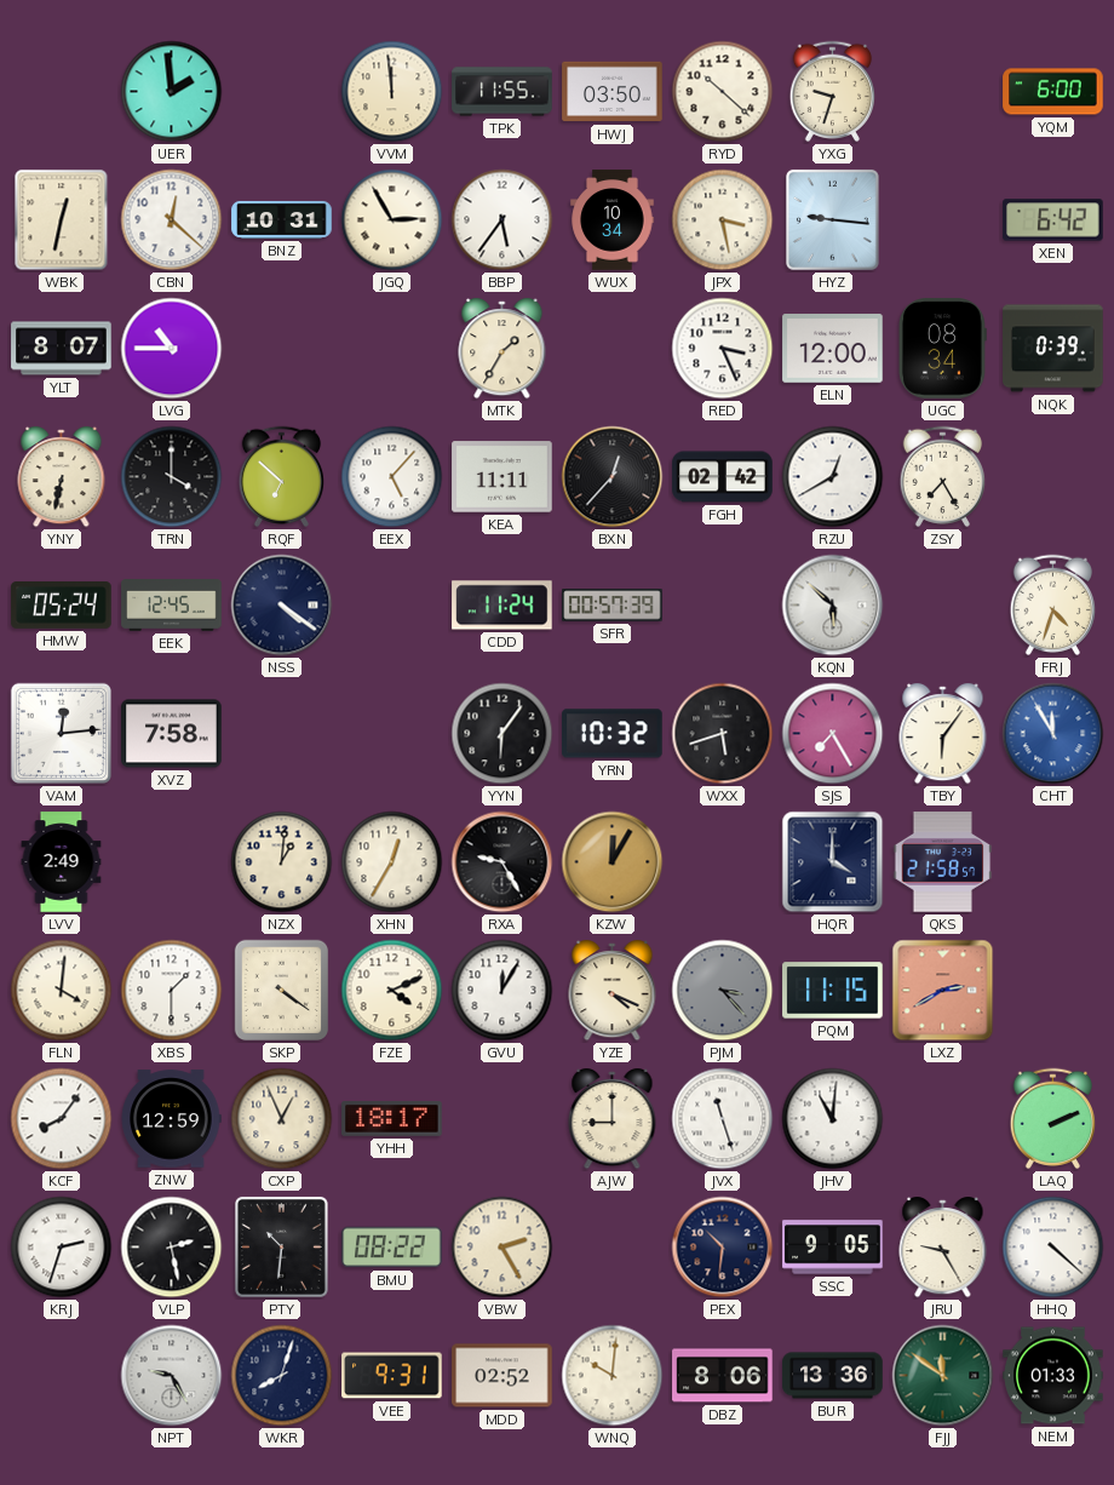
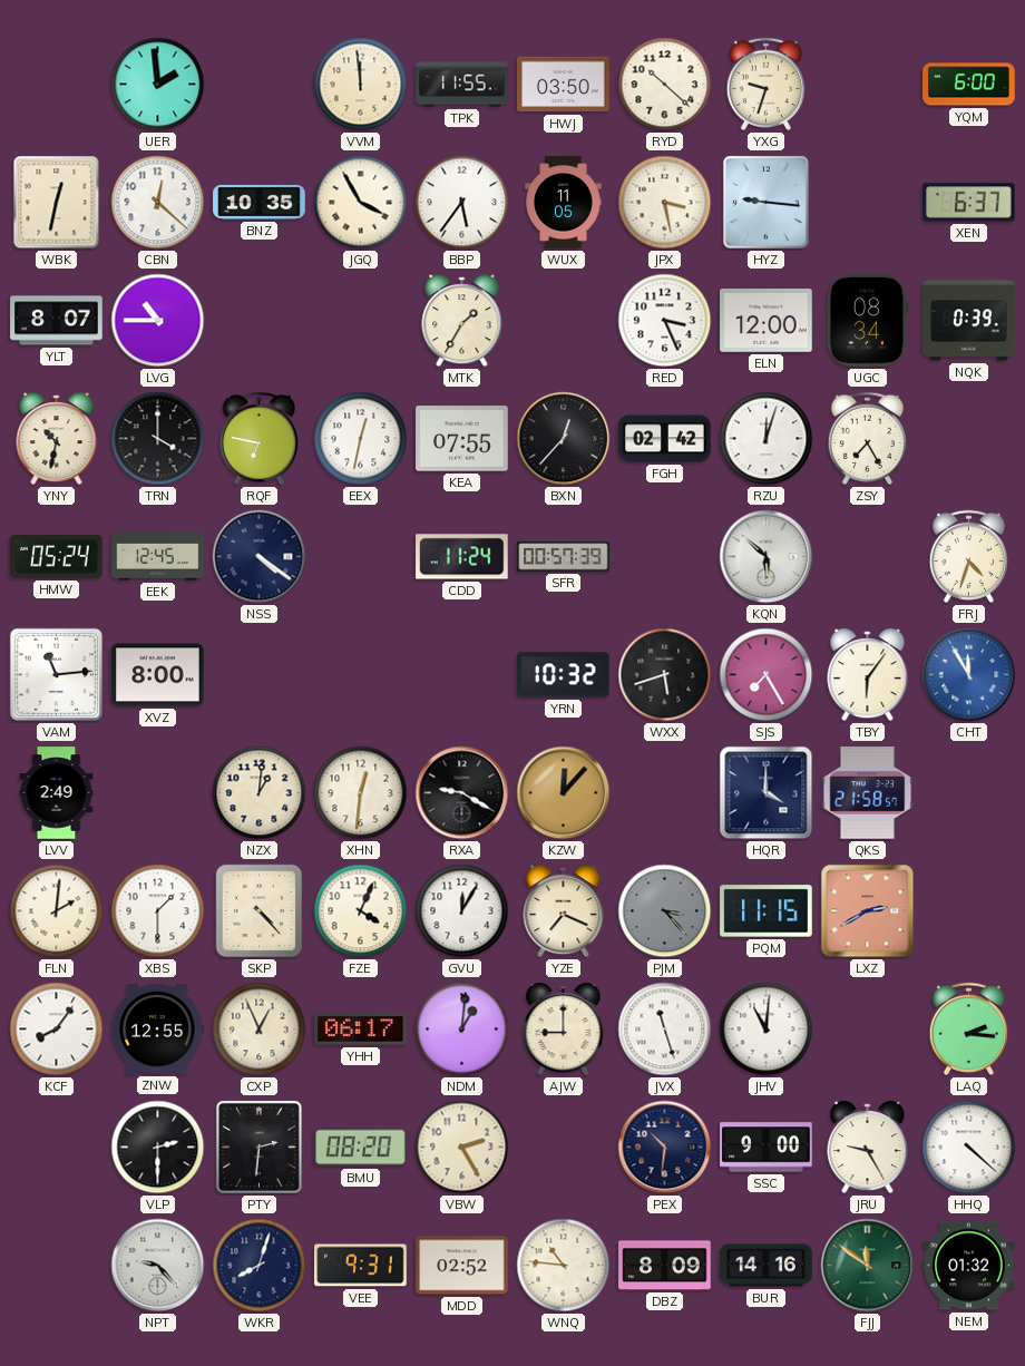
BNZ: 10:31 -> 10:35 (260, 202)
JGQ: 2:55 -> 3:55 (361, 203)
WUX: 10:34 -> 11:05 (564, 203)
XEN: 6:42 -> 6:37 (969, 203)
YNY: 6:32 -> 10:32 (57, 440)
RQF: 6:52 -> 6:47 (258, 438)
EEX: 5:07 -> 12:32 (361, 439)
KEA: 11:11 -> 07:55 (462, 439)
RZU: 12:40 -> 12:03 (767, 439)
VAM: 12:14 -> 11:14 (56, 674)
XVZ: 7:58 -> 8:00 (158, 675)
YYN: 6:06 -> none (503, 734)
XHN: 12:35 -> 12:31 (361, 793)
RXA: 9:25 -> 9:20 (462, 793)
KZW: 12:05 -> 12:07 (564, 793)
FLN: 4:01 -> 2:01 (57, 911)
SKP: 4:21 -> 4:23 (260, 911)
FZE: 4:11 -> 4:04 (361, 911)
YZE: 4:19 -> 7:19 (564, 913)
ZNW: 12:59 -> 12:55 (157, 1030)
YHH: 18:17 -> 06:17 (361, 1030)
NDM: none -> 1:01 (462, 1030)
LAQ: 2:11 -> 2:16 (968, 1028)
KRJ: 2:33 -> none (62, 1248)
VLP: 2:28 -> 2:30 (158, 1148)
PTY: 10:31 -> 2:31 (258, 1147)
BMU: 08:22 -> 08:20 (361, 1148)
SSC: 9:05 -> 9:00 (767, 1148)
NPT: 9:25 -> 9:23 (158, 1266)
WNQ: 10:01 -> 10:46 (564, 1266)
DBZ: 8:06 -> 8:09 (665, 1266)
BUR: 13:36 -> 14:16 (767, 1266)
NEM: 01:33 -> 01:32 (969, 1266)
